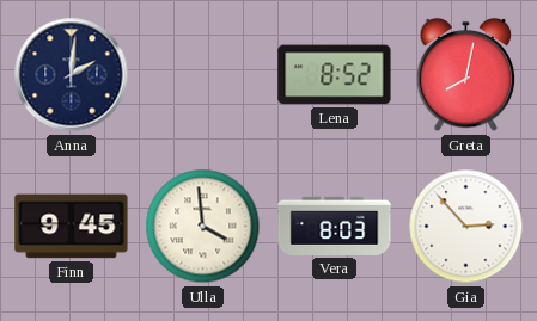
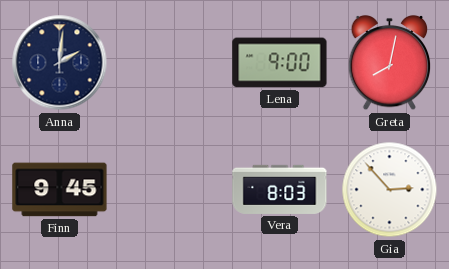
Lena: 8:52 -> 9:00 (280, 63)
Ulla: 3:59 -> none (203, 227)
